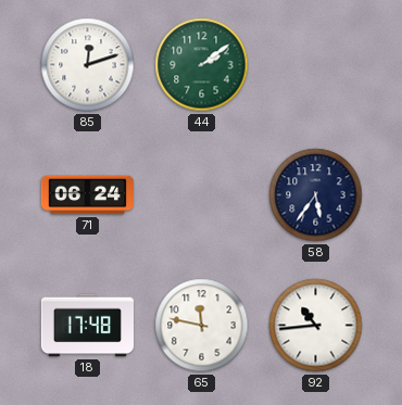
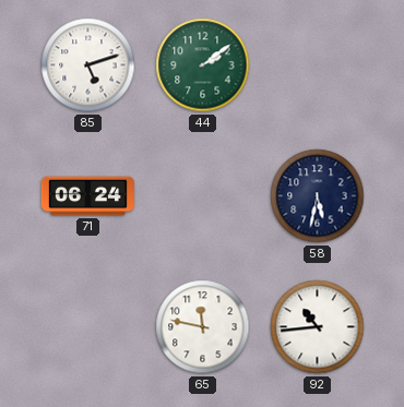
85: 12:12 -> 5:12 (88, 65)
58: 5:36 -> 5:32 (318, 196)
18: 17:48 -> none (87, 326)
